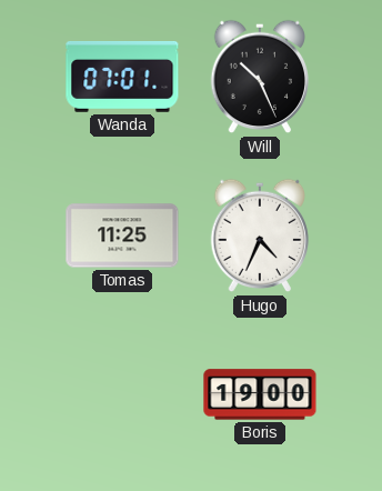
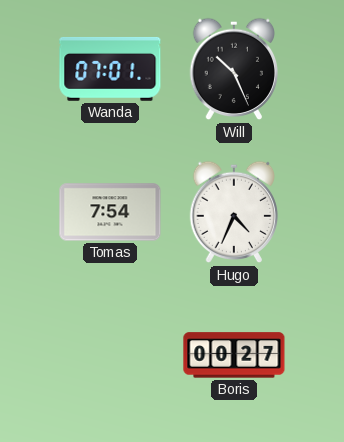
Tomas: 11:25 -> 7:54 (110, 212)
Boris: 19:00 -> 00:27 (234, 355)
